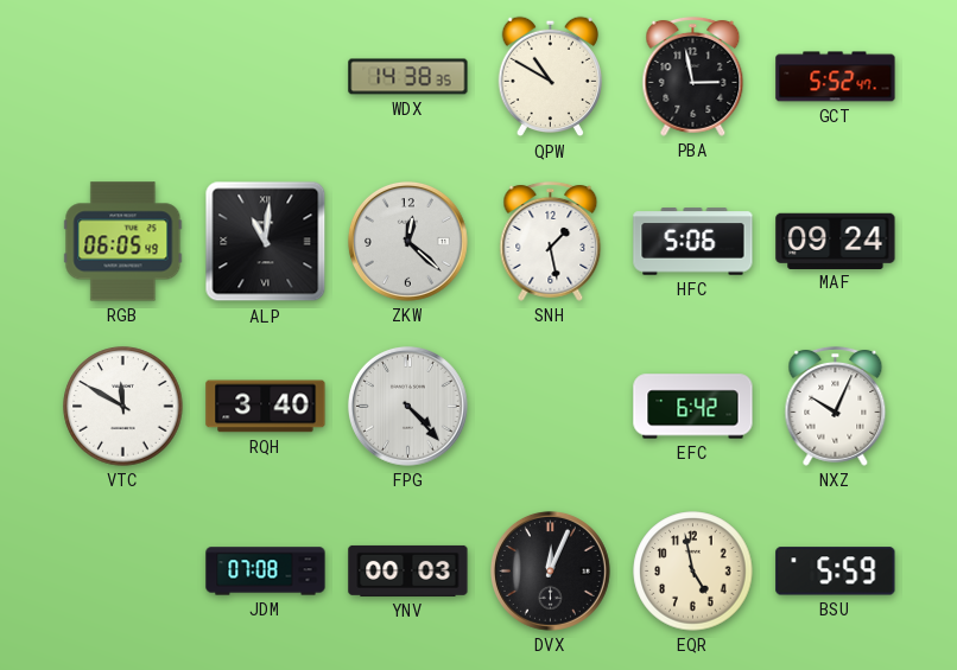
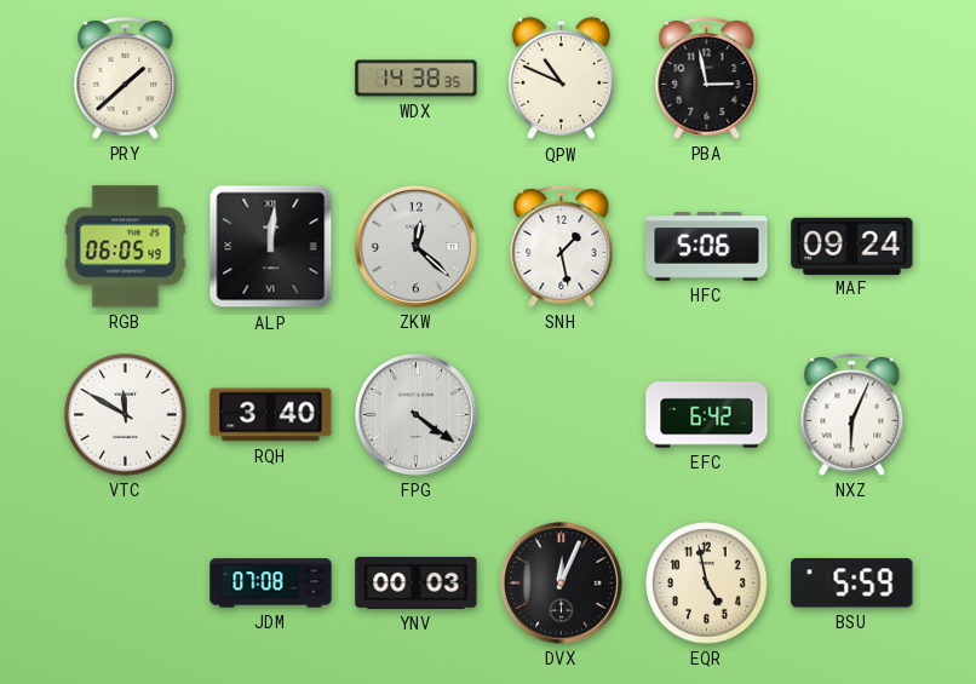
PRY: none -> 1:38 (126, 77)
QPW: 10:50 -> 10:49 (561, 79)
GCT: 5:52 -> none (836, 77)
ALP: 11:01 -> 12:01 (271, 247)
FPG: 4:23 -> 4:21 (415, 414)
NXZ: 10:04 -> 6:04 (852, 414)
